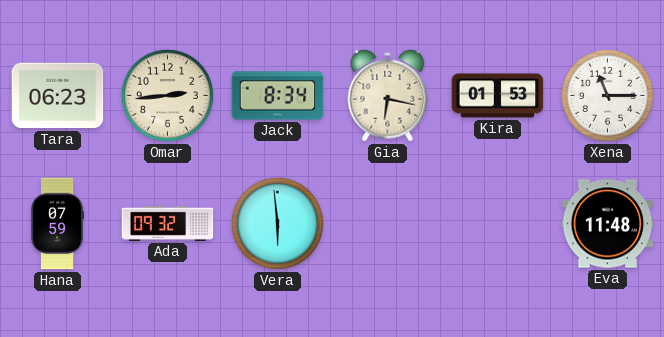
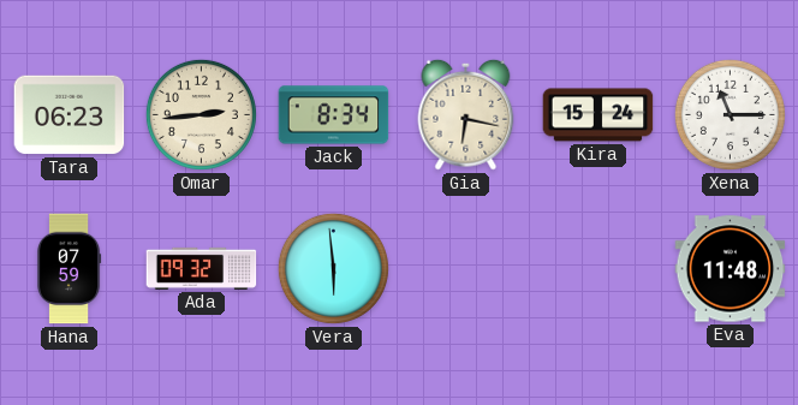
Kira: 01:53 -> 15:24 (598, 115)
